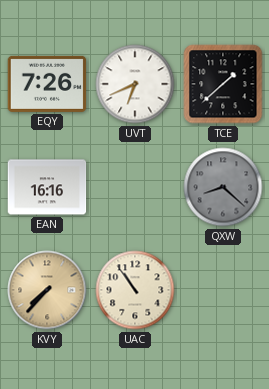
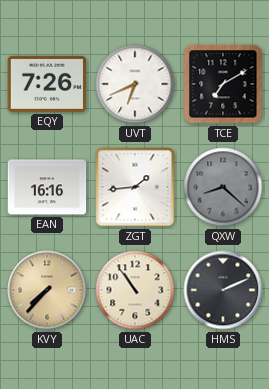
TCE: 1:38 -> 7:10 (223, 84)
ZGT: none -> 1:44 (135, 187)
HMS: none -> 2:11 (223, 290)
